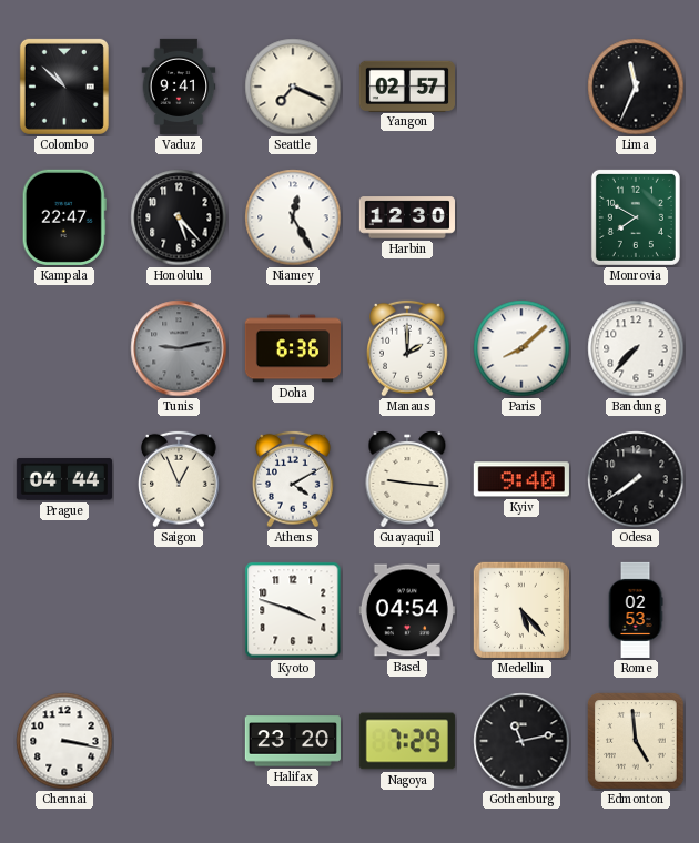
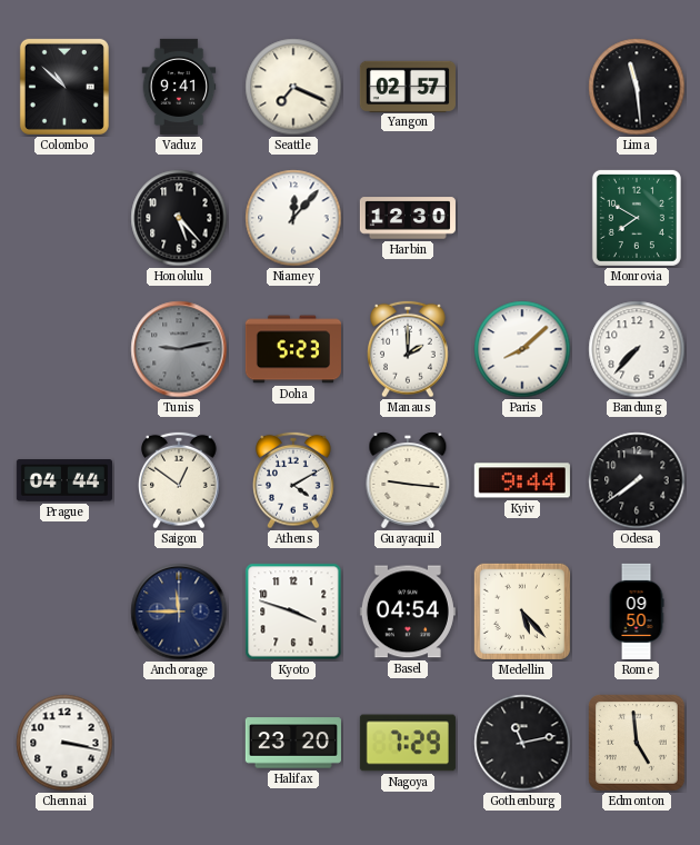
Lima: 11:34 -> 11:29 (637, 87)
Kampala: 22:47 -> none (64, 217)
Niamey: 12:25 -> 12:07 (293, 218)
Doha: 6:36 -> 5:23 (293, 349)
Saigon: 12:56 -> 12:51 (180, 480)
Kyiv: 9:40 -> 9:44 (522, 480)
Anchorage: none -> 11:45 (179, 612)
Rome: 02:53 -> 09:50 (637, 612)
